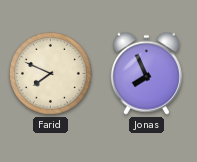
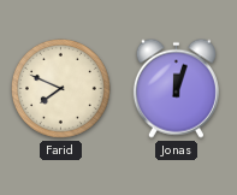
Jonas: 7:56 -> 12:03 (176, 88)
